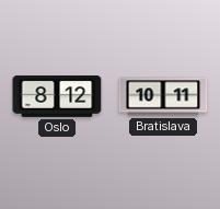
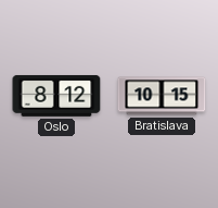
Bratislava: 10:11 -> 10:15 (162, 96)
